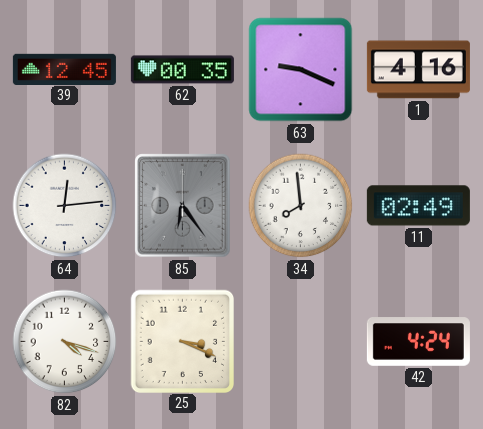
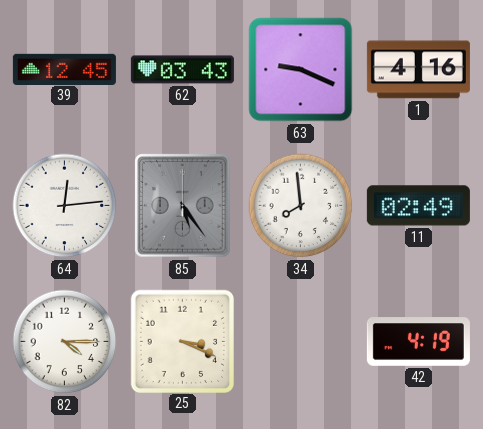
62: 00:35 -> 03:43 (182, 70)
85: 6:24 -> 5:24 (183, 206)
82: 4:18 -> 4:15 (65, 342)
42: 4:24 -> 4:19 (418, 342)
